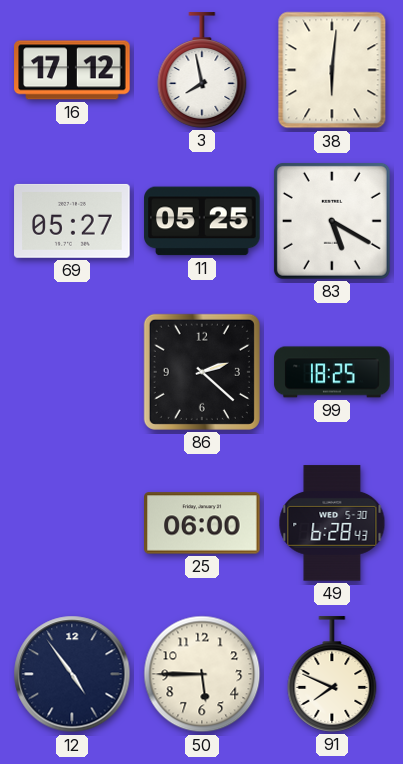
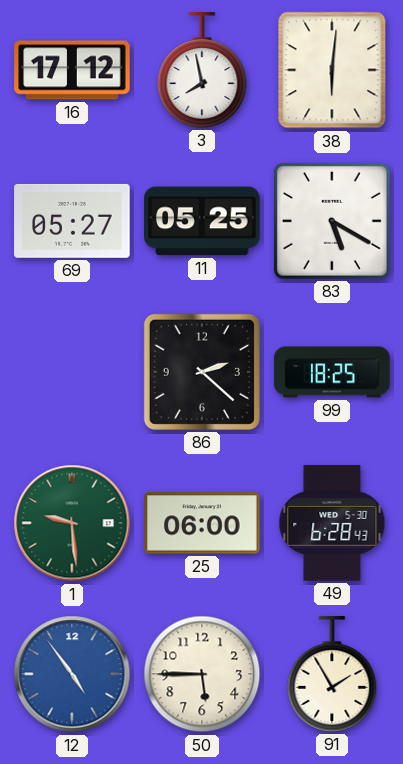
1: none -> 9:29 (72, 523)
12 dial: navy -> blue (72, 674)
91: 7:49 -> 1:55 (332, 674)
